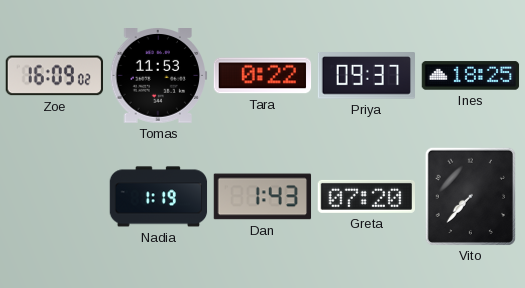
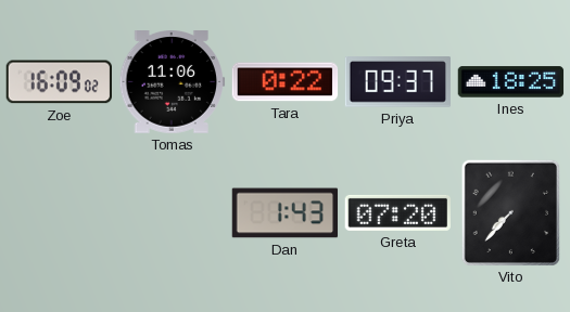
Tomas: 11:53 -> 11:06 (173, 82)
Nadia: 1:19 -> none (159, 197)
